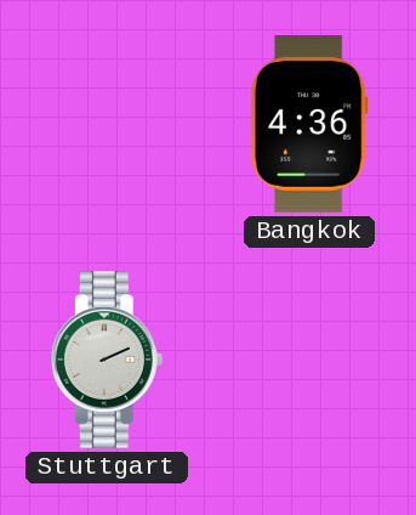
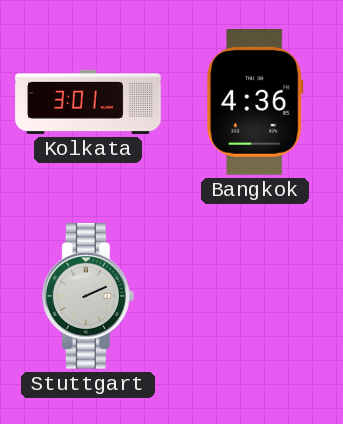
Kolkata: none -> 3:01 (88, 102)
